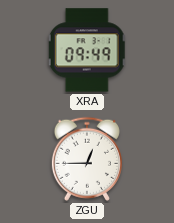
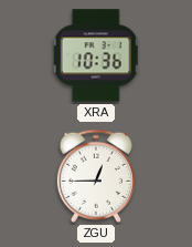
XRA: 09:49 -> 10:36 (96, 55)
